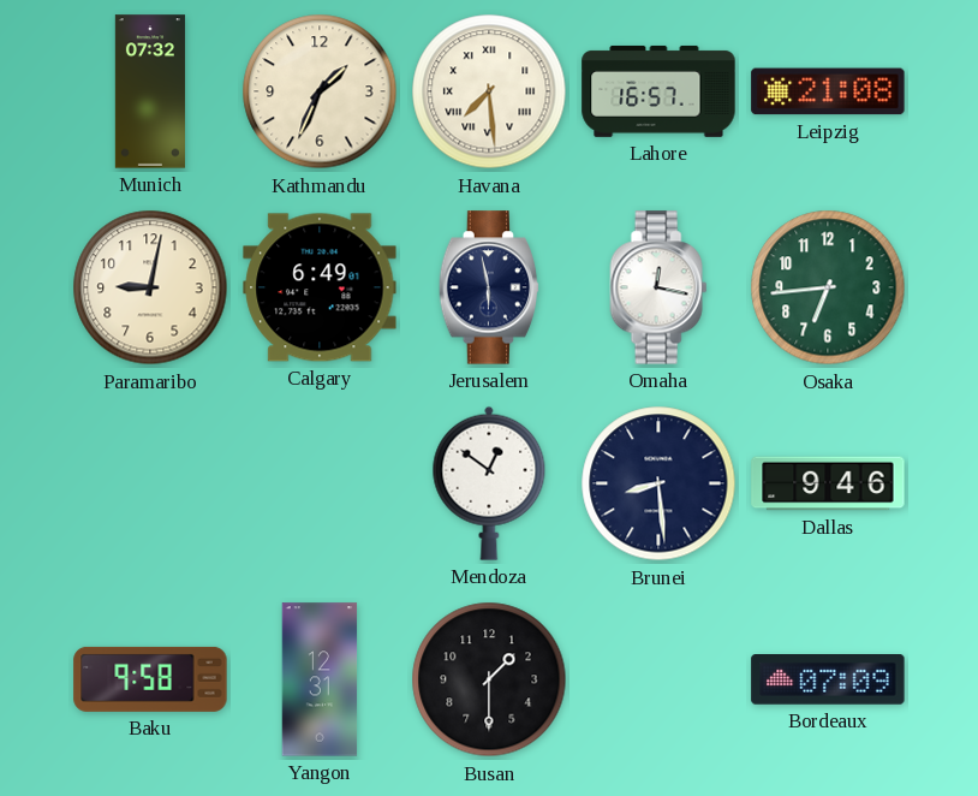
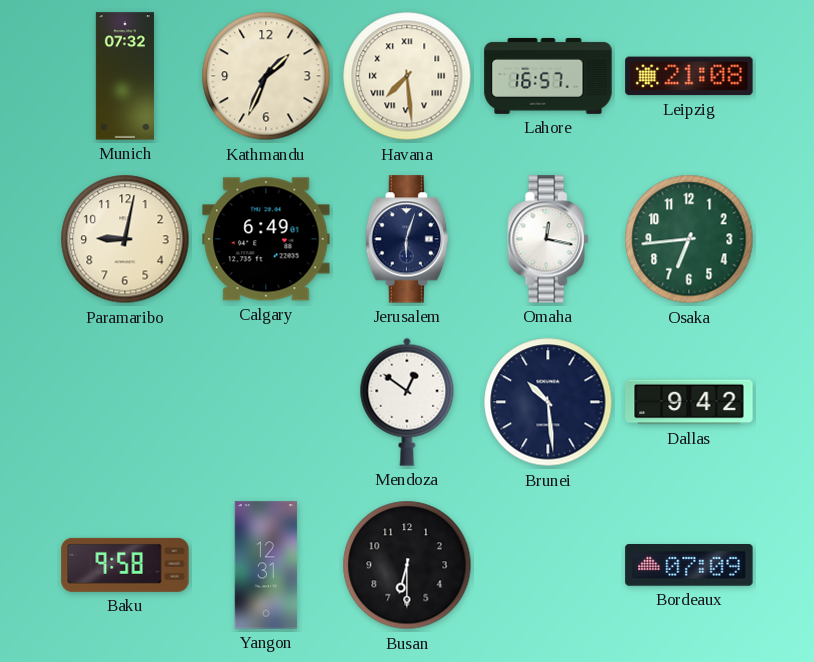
Jerusalem: 5:58 -> 6:03 (407, 239)
Brunei: 8:29 -> 10:29 (548, 402)
Dallas: 9:46 -> 9:42 (689, 402)
Busan: 1:30 -> 6:30 (407, 565)
